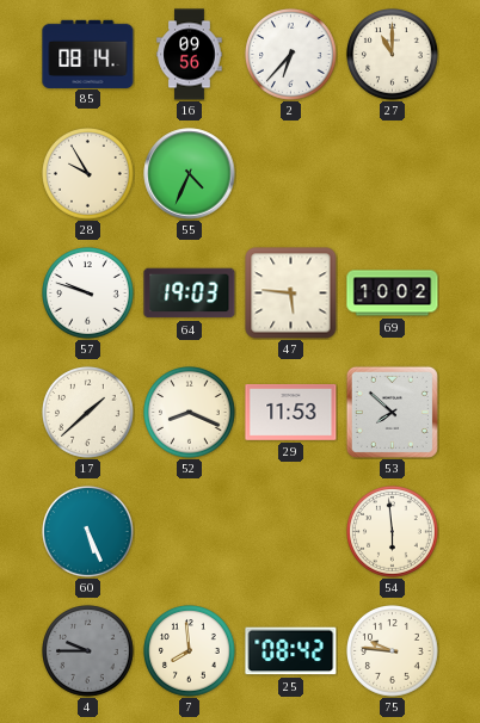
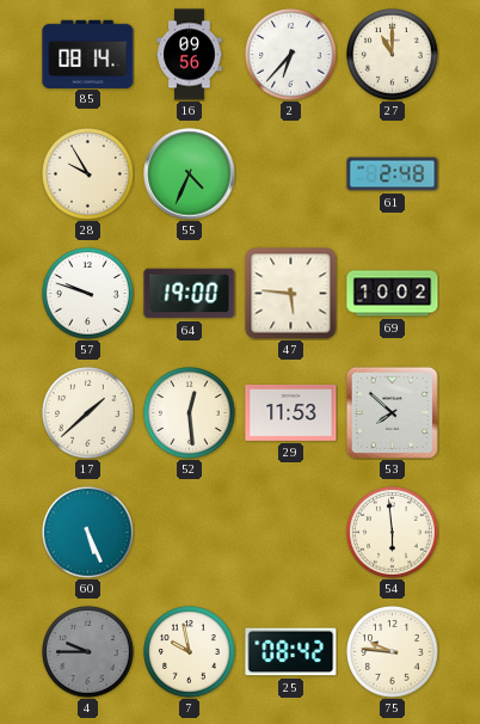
61: none -> 2:48 (393, 174)
64: 19:03 -> 19:00 (190, 294)
52: 8:19 -> 12:29 (190, 413)
7: 7:59 -> 9:58 (190, 652)
